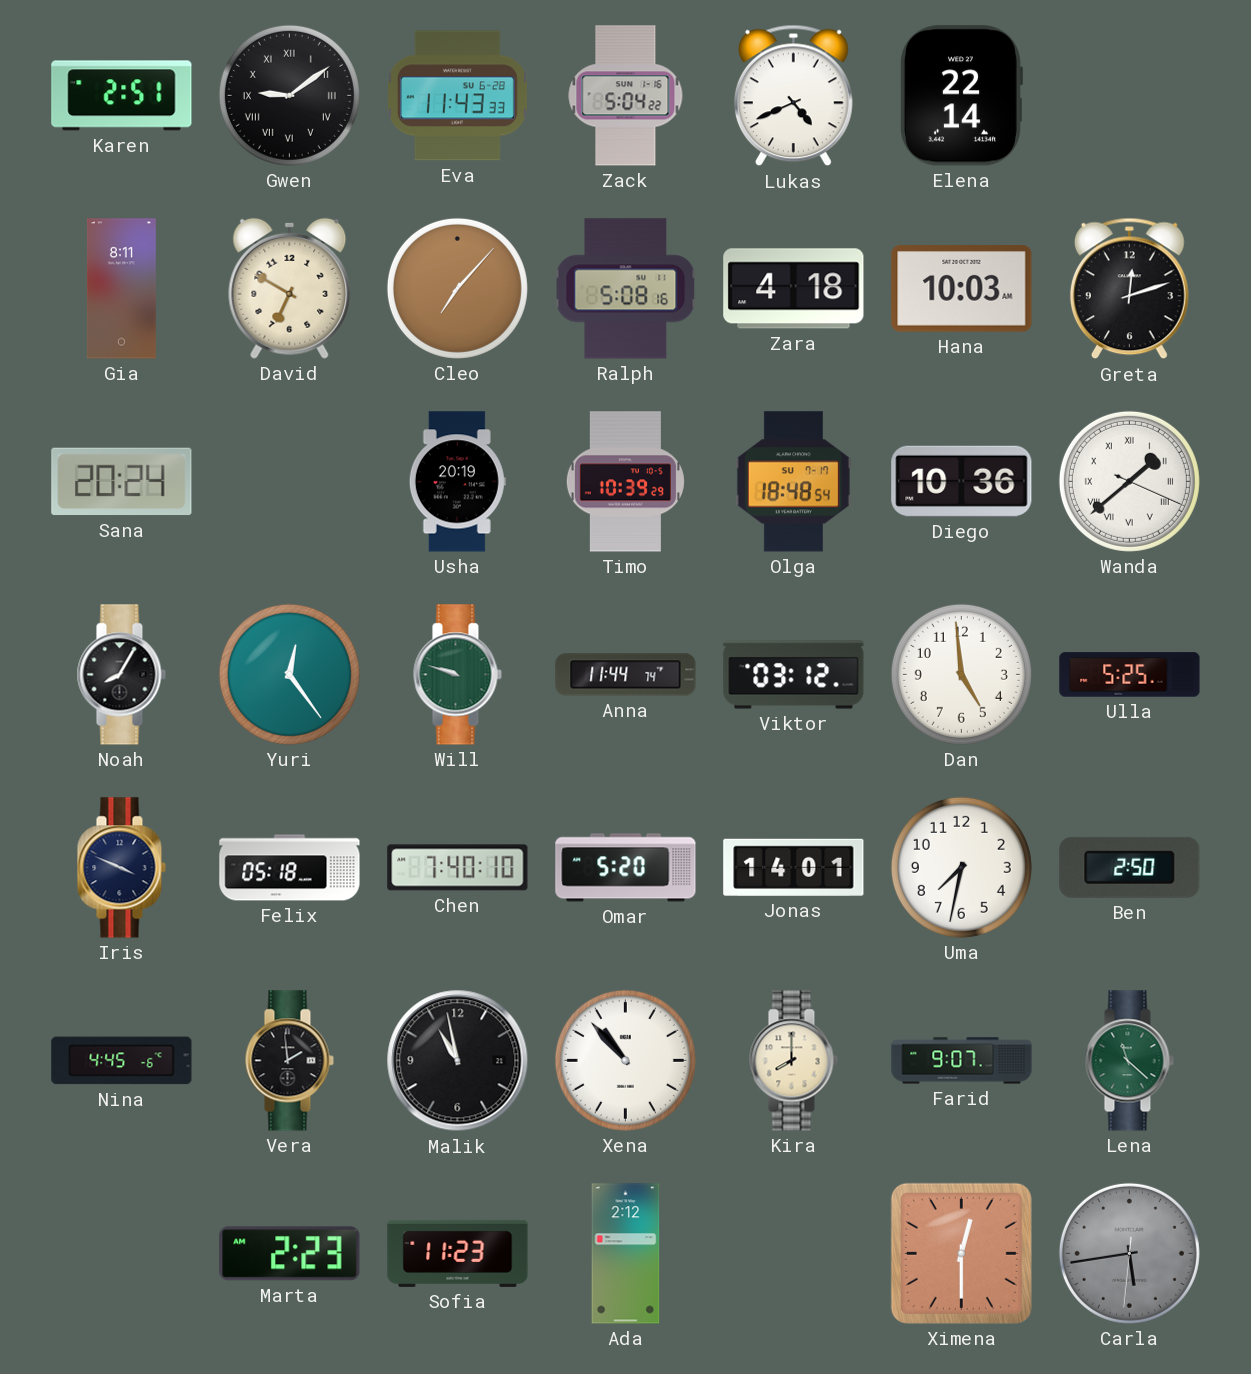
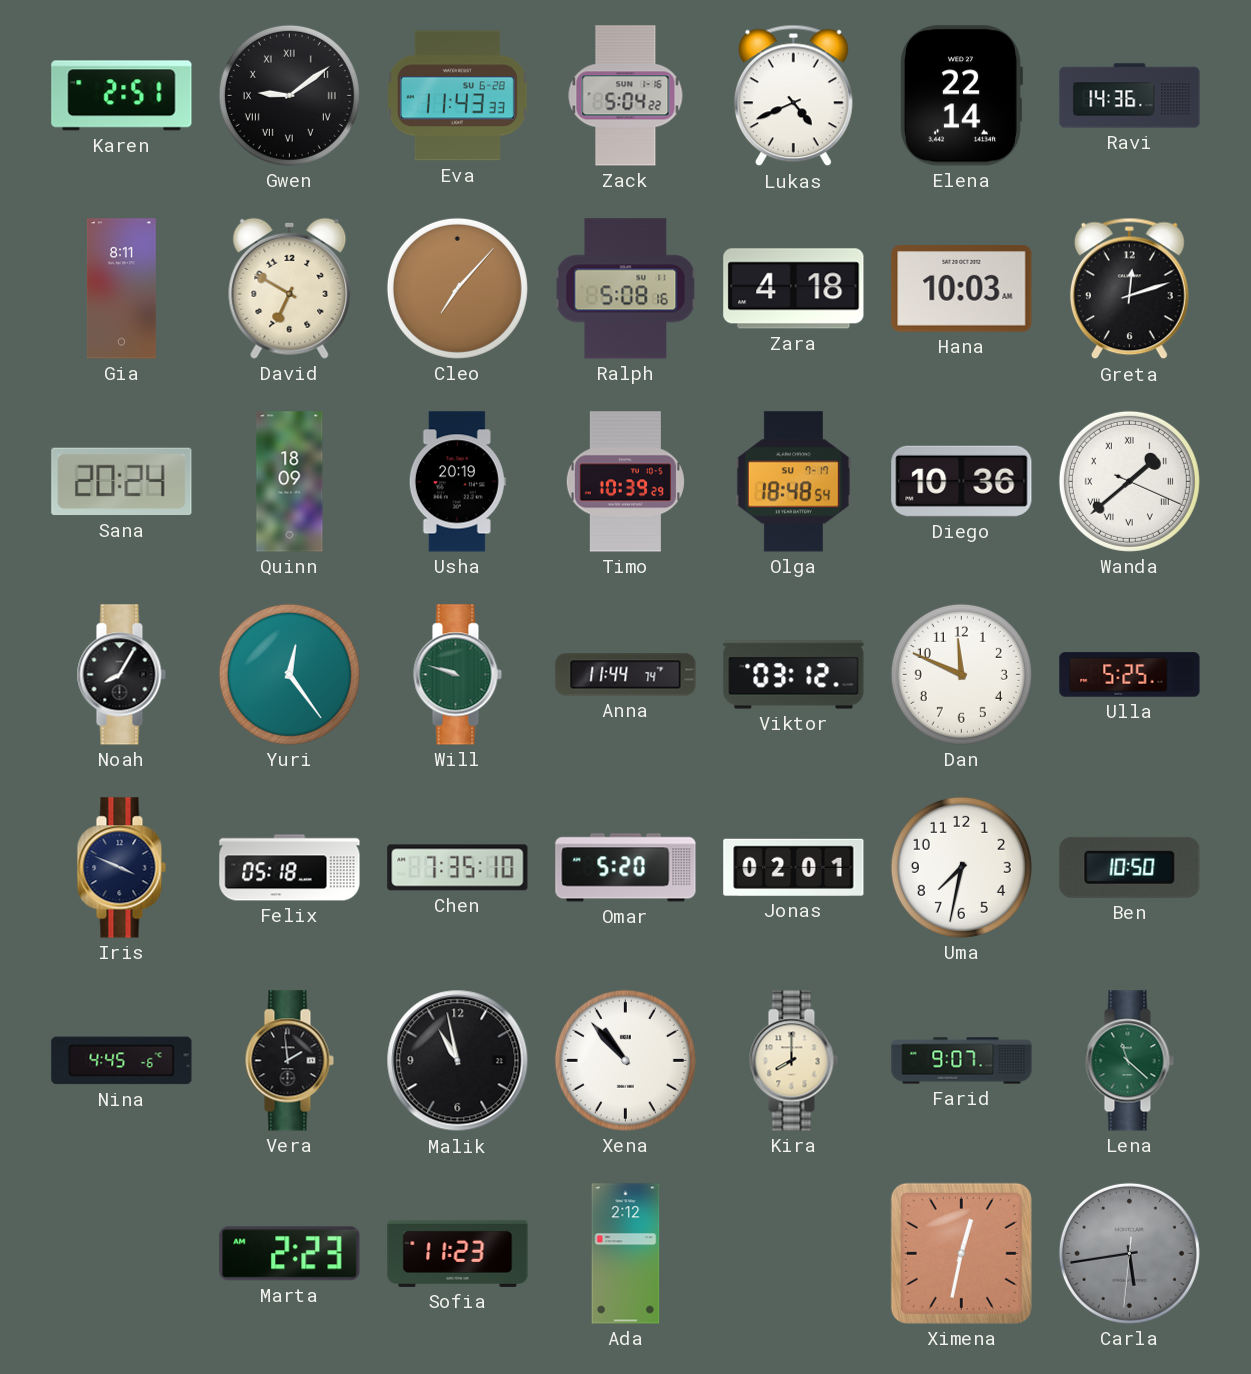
Ravi: none -> 14:36 (1130, 96)
Quinn: none -> 18:09 (290, 482)
Dan: 4:59 -> 11:49 (961, 674)
Chen: 7:40 -> 7:35 (458, 868)
Jonas: 14:01 -> 02:01 (794, 867)
Ben: 2:50 -> 10:50 (1130, 867)
Ximena: 12:30 -> 12:32 (961, 1253)
